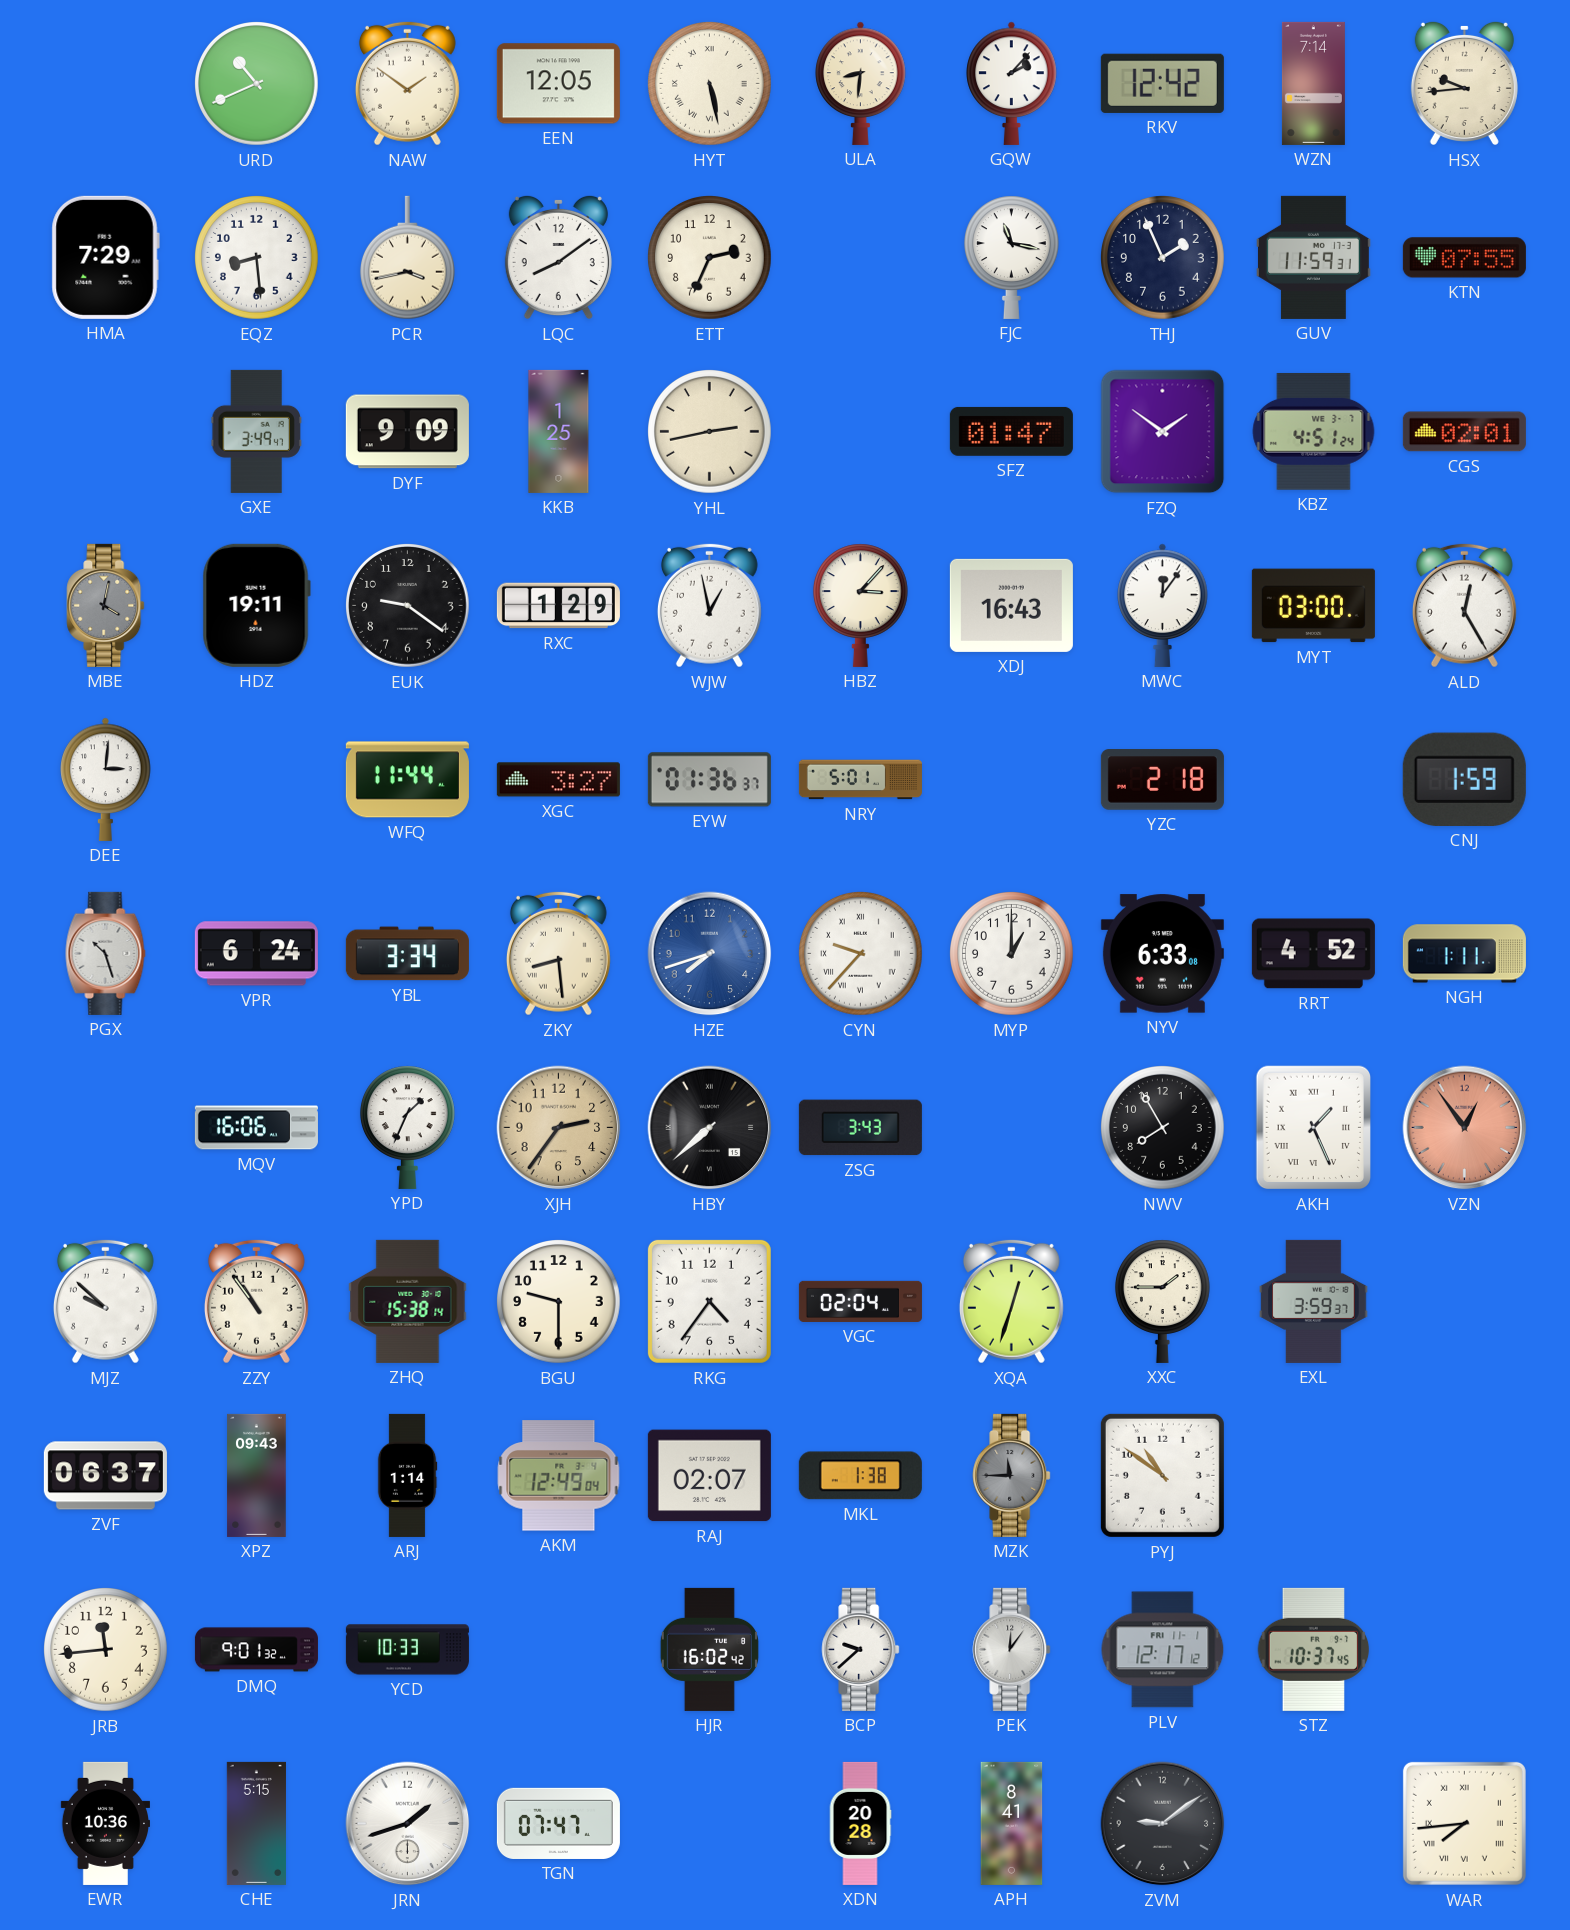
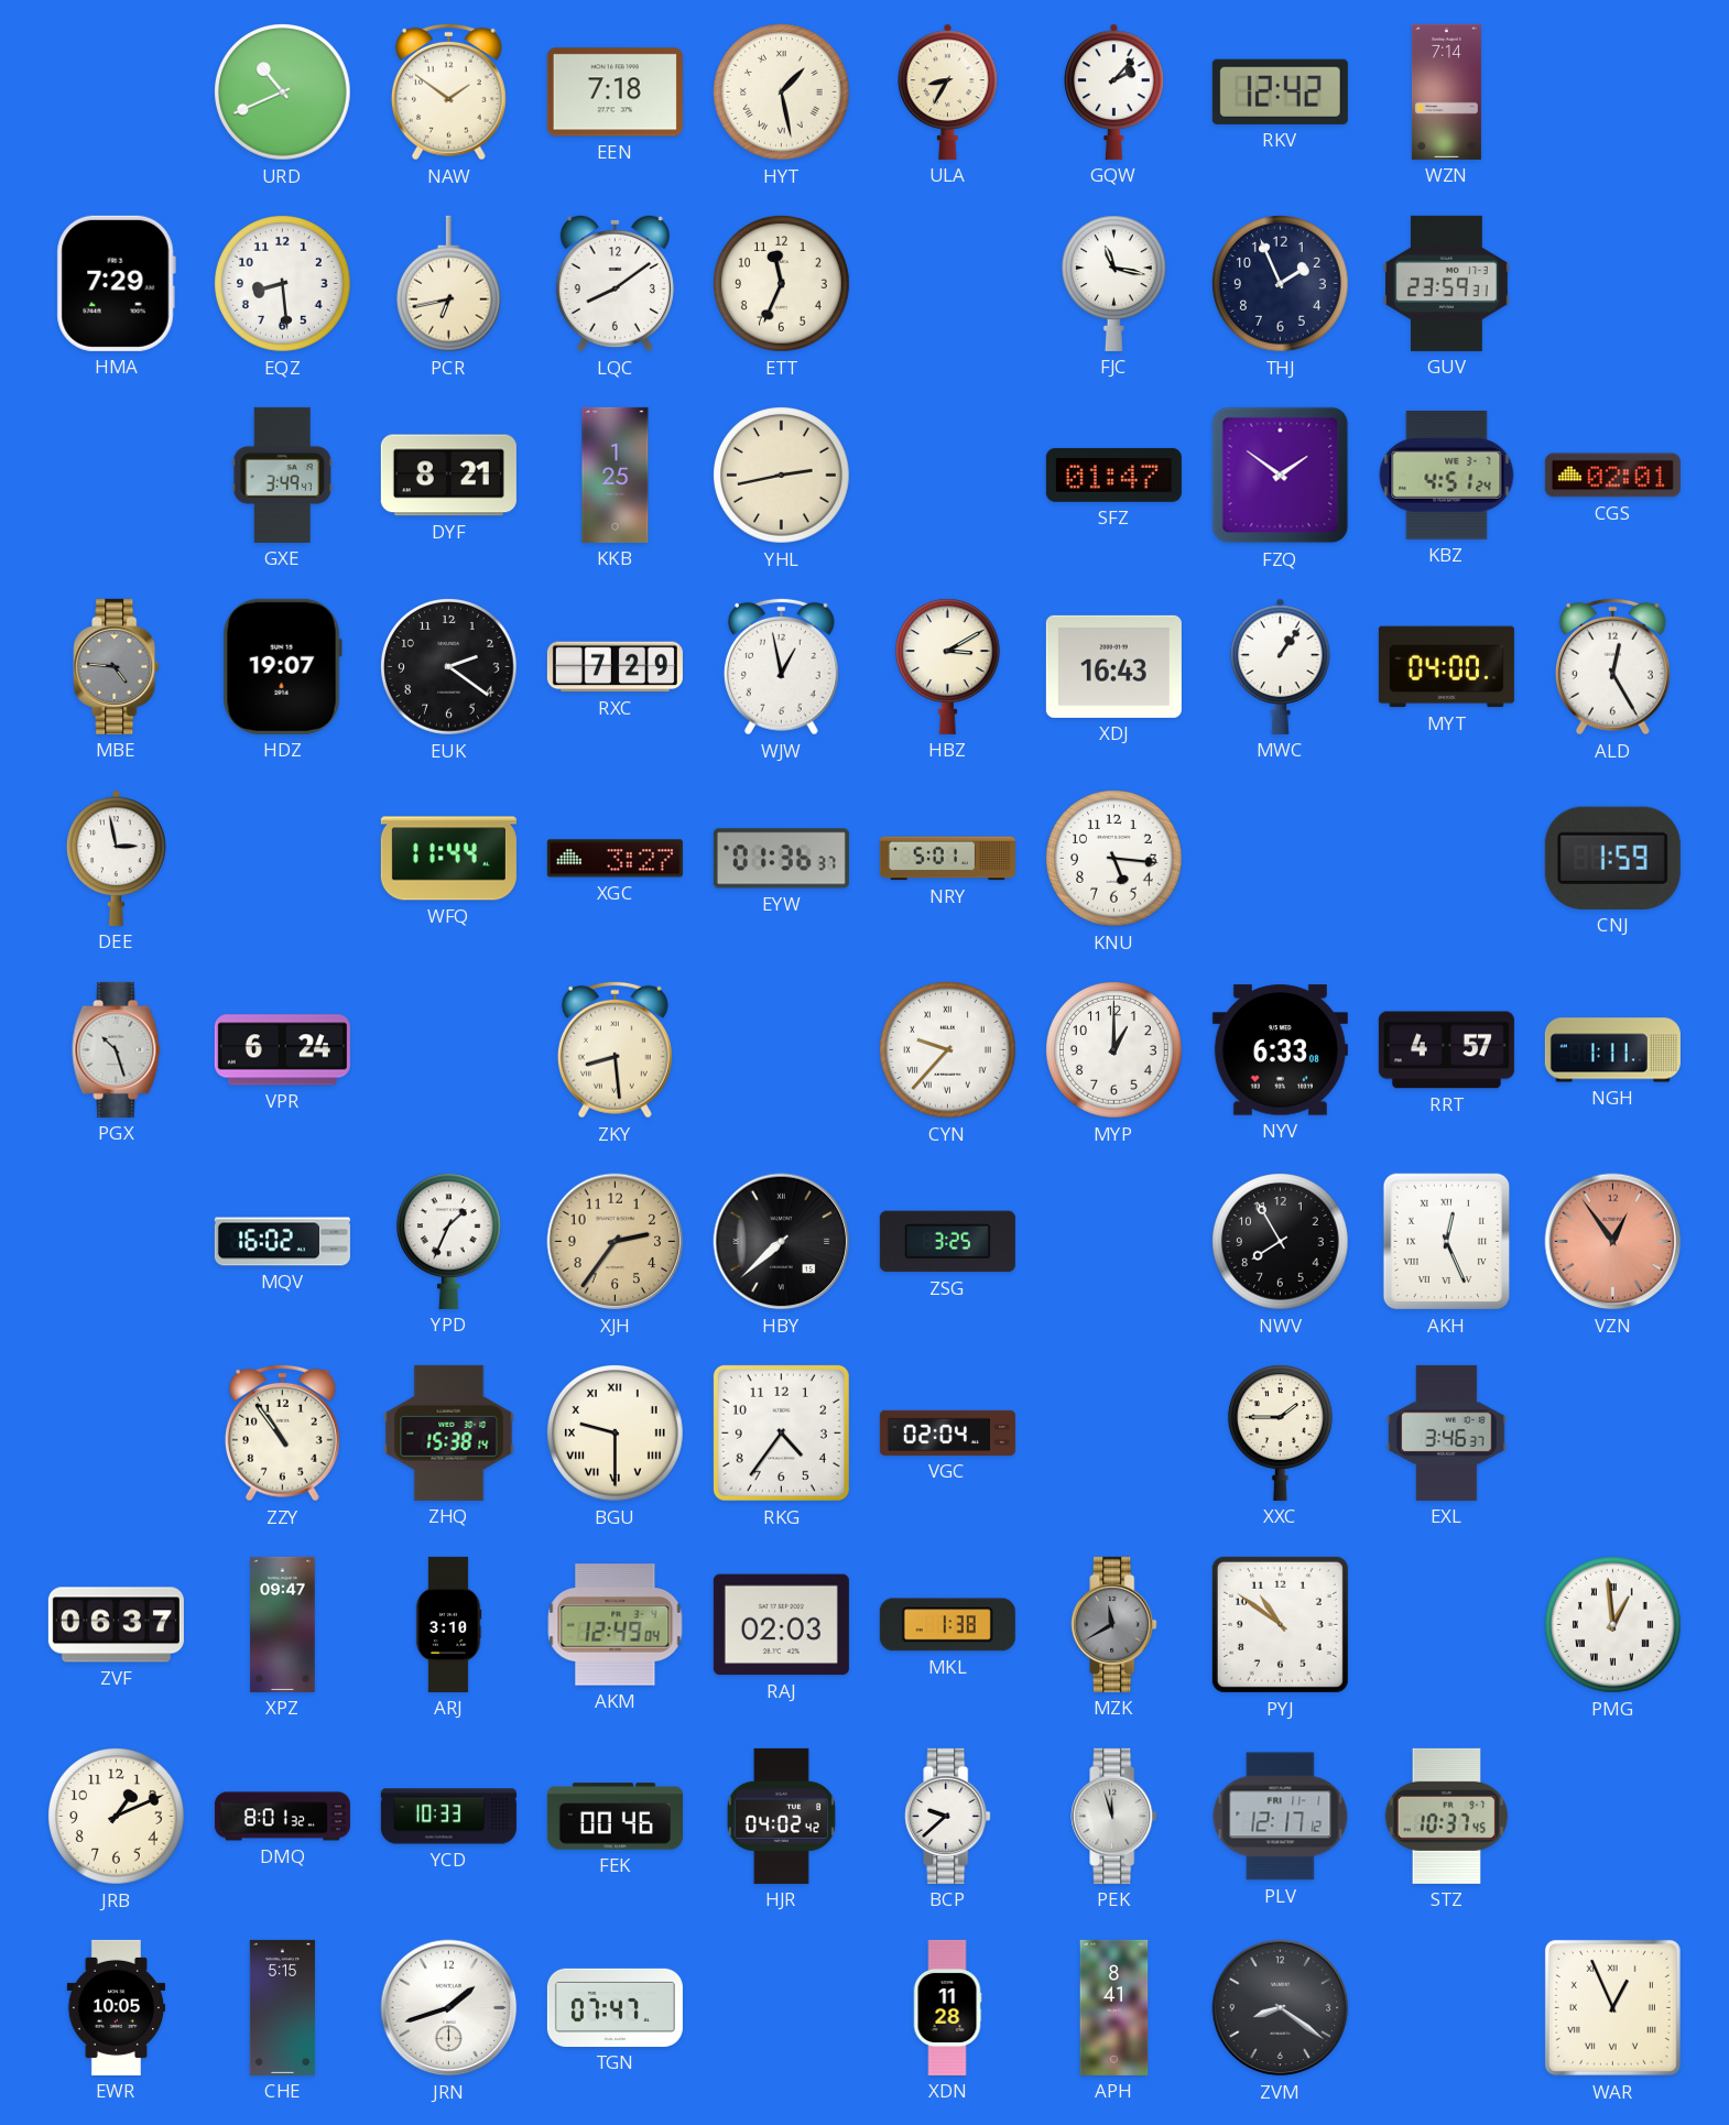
EEN: 12:05 -> 7:18 (615, 92)
HYT: 5:28 -> 1:28 (782, 92)
ULA: 8:31 -> 8:35 (948, 91)
HSX: 9:44 -> none (1464, 83)
PCR: 3:43 -> 6:43 (448, 284)
ETT: 2:34 -> 11:34 (782, 284)
GUV: 11:59 -> 23:59 (1446, 283)
KTN: 07:55 -> none (1464, 258)
DYF: 9:09 -> 8:21 (448, 476)
MBE: 4:02 -> 4:46 (117, 666)
HDZ: 19:11 -> 19:07 (282, 666)
EUK: 9:21 -> 2:21 (449, 667)
RXC: 1:29 -> 7:29 (615, 667)
HBZ: 3:07 -> 3:10 (947, 666)
MWC: 12:06 -> 1:06 (1281, 666)
MYT: 03:00 -> 04:00 (1446, 667)
DEE: 3:01 -> 2:58 (117, 858)
KNU: none -> 5:16 (1114, 859)
YZC: 2:18 -> none (1162, 780)
YBL: 3:34 -> none (407, 954)
HZE: 7:42 -> none (710, 954)
RRT: 4:52 -> 4:57 (1446, 1050)
MQV: 16:06 -> 16:02 (282, 1242)
ZSG: 3:43 -> 3:25 (947, 1242)
AKH: 1:26 -> 12:26 (1447, 1242)
MJZ: 9:52 -> none (105, 1301)
BGU numerals: Arabic -> Roman (616, 1434)
XQA: 12:33 -> none (1011, 1301)
EXL: 3:59 -> 3:46 (1447, 1432)
XPZ: 09:43 -> 09:47 (283, 1624)
ARJ: 1:14 -> 3:10 (448, 1624)
RAJ: 02:07 -> 02:03 (781, 1625)
MZK: 11:45 -> 11:40 (1114, 1624)
PMG: none -> 12:59 (1613, 1625)
JRB: 11:44 -> 1:11 (117, 1817)
DMQ: 9:01 -> 8:01 (282, 1817)
FEK: none -> 00:46 (615, 1817)
HJR: 16:02 -> 04:02 (781, 1816)
PEK: 12:06 -> 11:57 (1114, 1816)
EWR: 10:36 -> 10:05 (116, 2007)
XDN: 20:28 -> 11:28 (947, 2007)
ZVM: 9:09 -> 8:21 (1281, 2008)
WAR: 7:44 -> 12:56 (1612, 2007)
